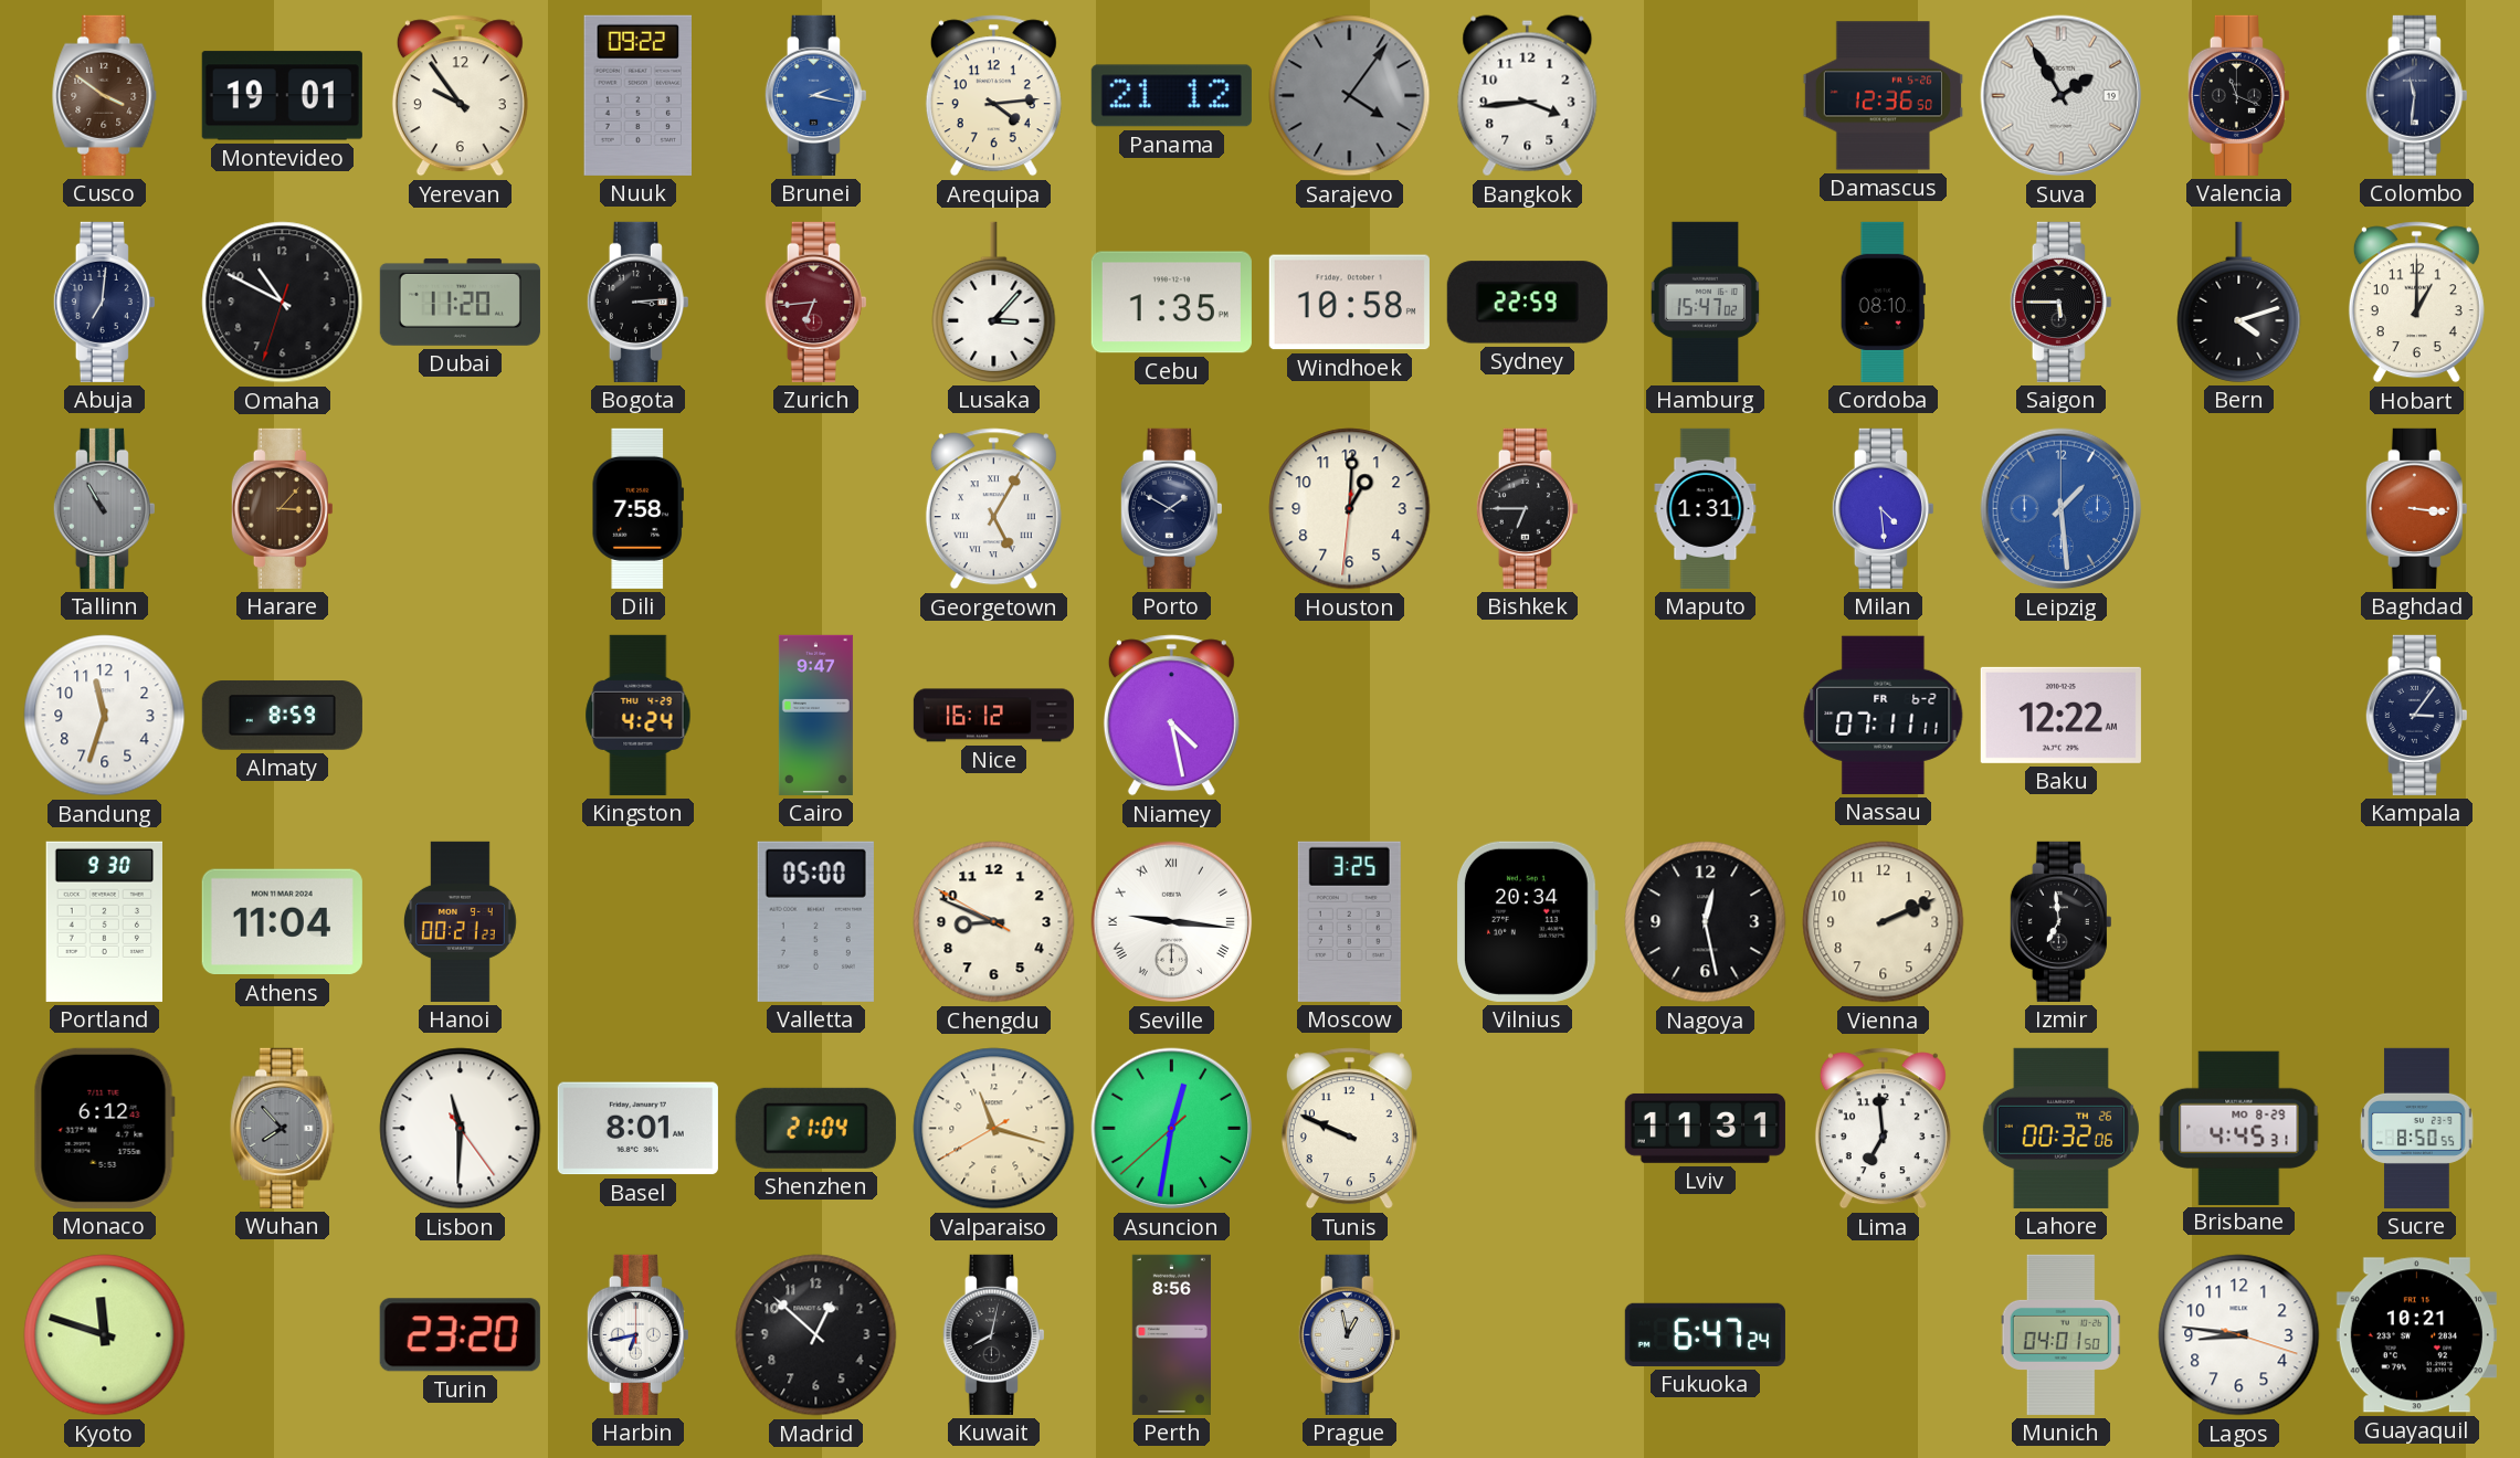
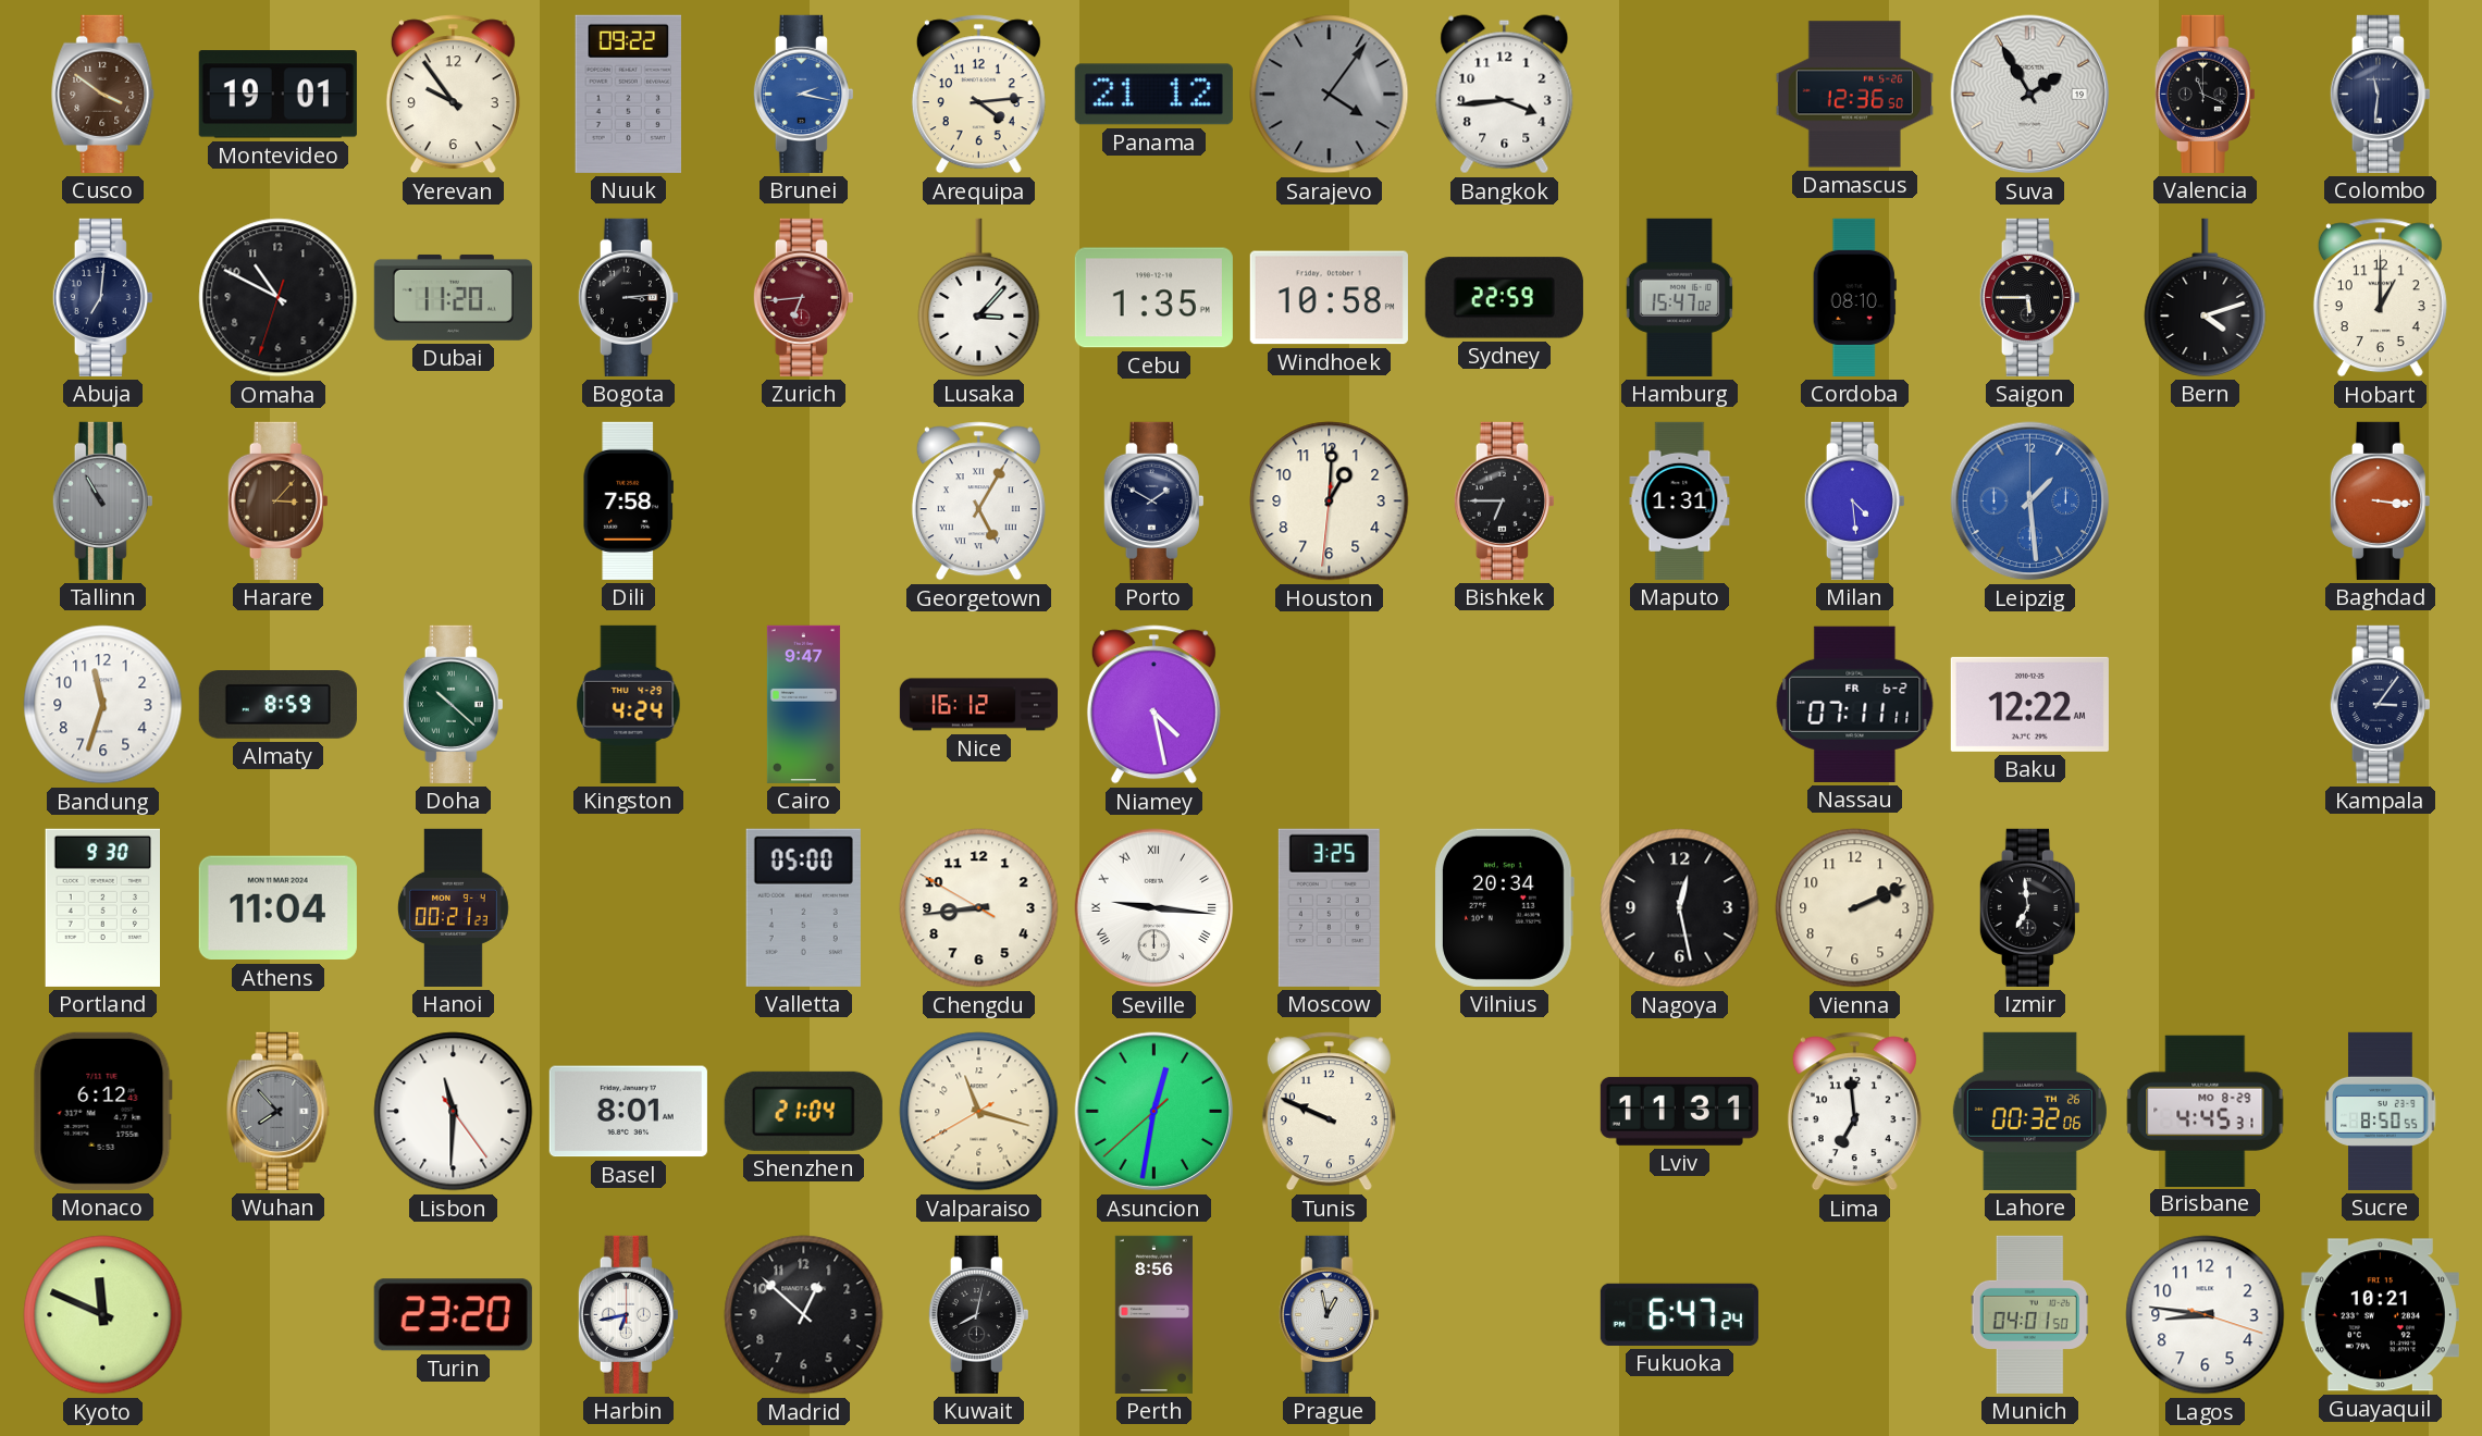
Doha: none -> 10:22 (453, 704)
Chengdu: 8:48 -> 8:43 (979, 908)
Kyoto: 11:48 -> 11:49 (103, 1315)
